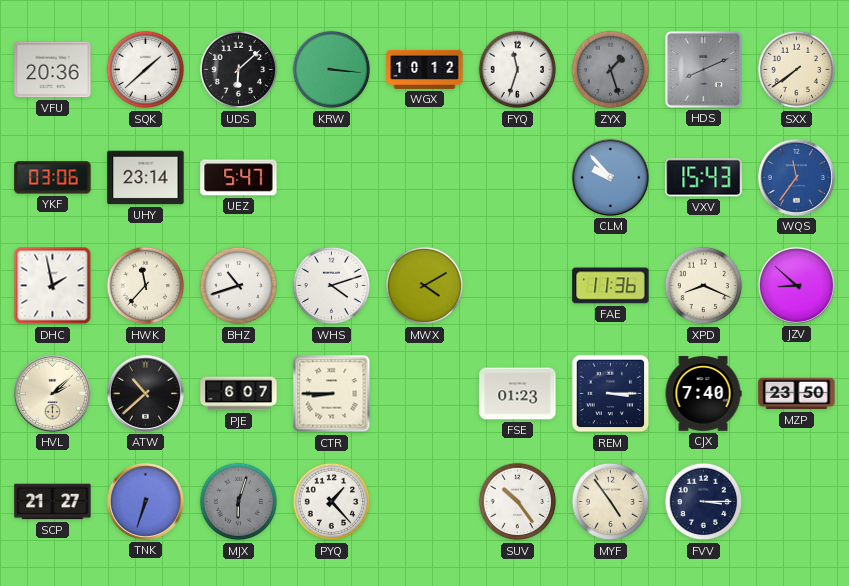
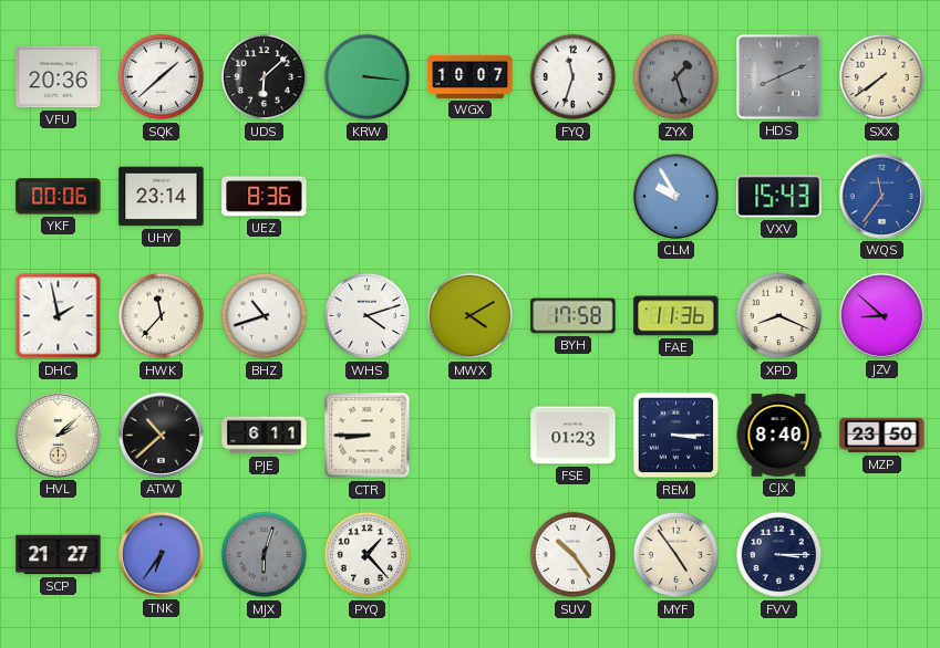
WGX: 10:12 -> 10:07 (471, 76)
YKF: 03:06 -> 00:06 (59, 197)
UEZ: 5:47 -> 8:36 (265, 197)
CLM: 9:53 -> 9:55 (675, 196)
BYH: none -> 17:58 (574, 316)
PJE: 6:07 -> 6:11 (265, 436)
CJX: 7:40 -> 8:40 (778, 436)
TNK: 6:33 -> 6:36 (161, 554)
